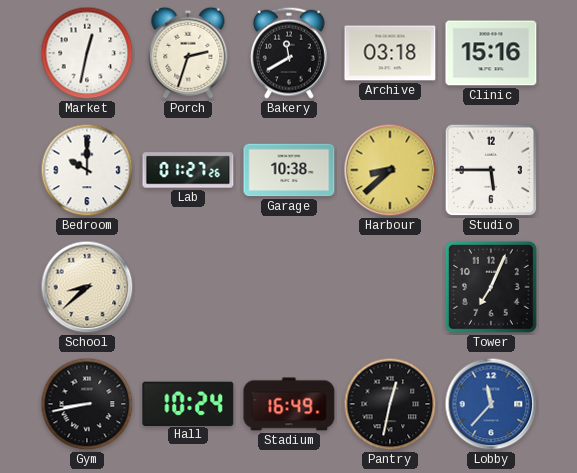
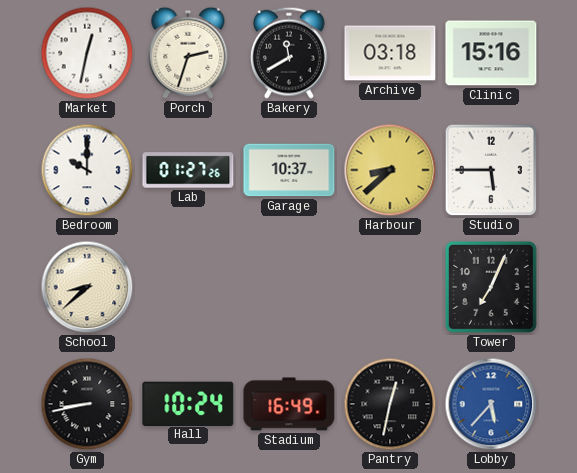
Garage: 10:38 -> 10:37 (289, 170)
Lobby: 11:37 -> 5:37 (491, 404)
